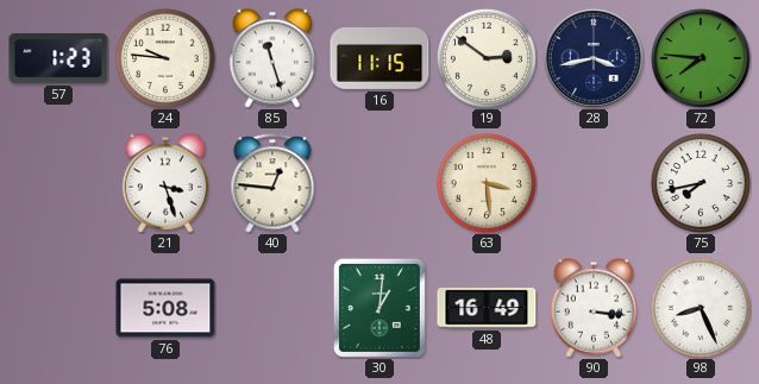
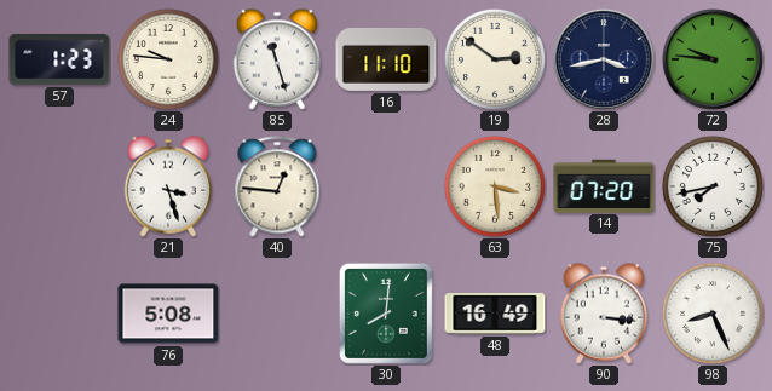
16: 11:15 -> 11:10 (386, 61)
72: 7:46 -> 9:46 (714, 61)
14: none -> 07:20 (604, 185)
30: 1:01 -> 8:01 (386, 314)
